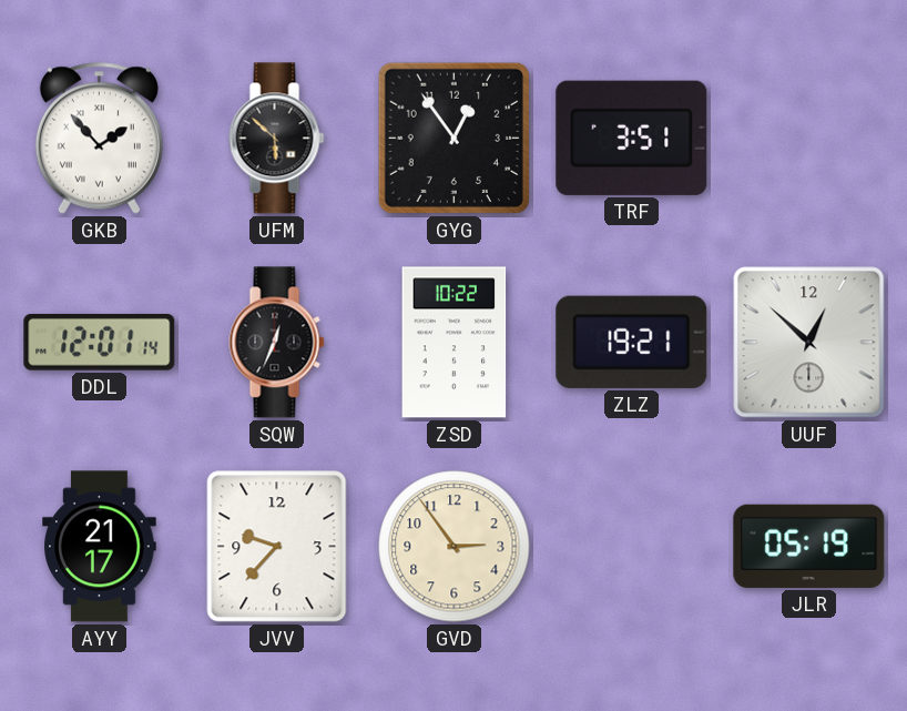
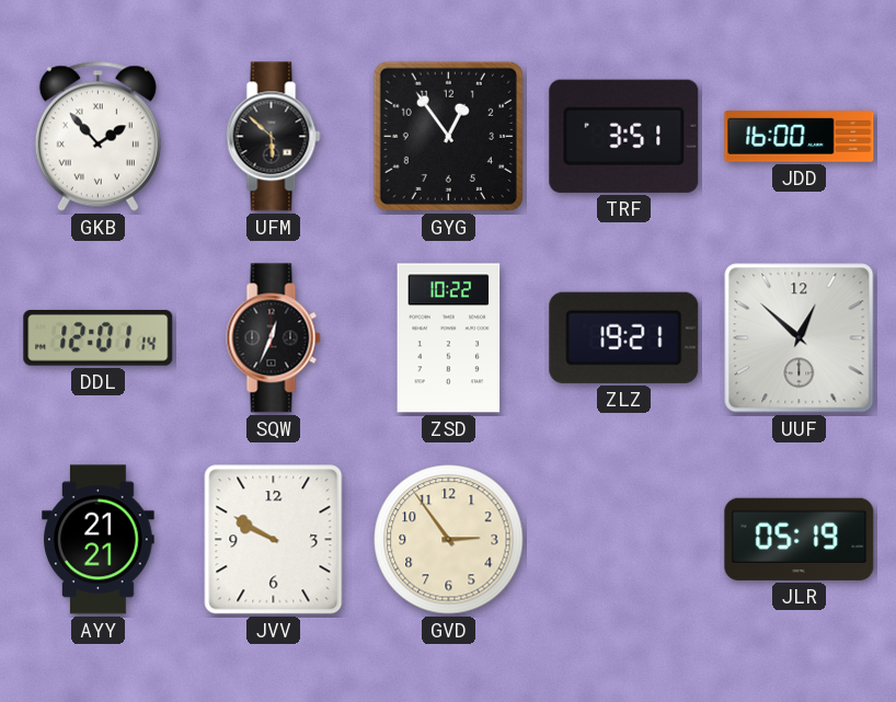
JDD: none -> 16:00 (800, 137)
AYY: 21:17 -> 21:21 (99, 540)
JVV: 9:37 -> 9:50 (274, 540)
